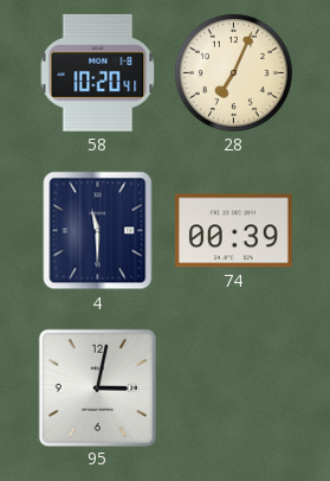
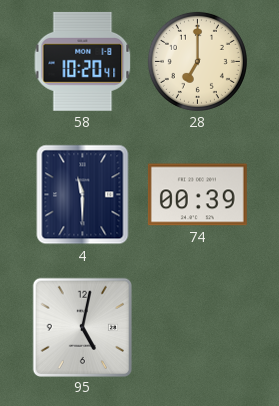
28: 7:04 -> 7:00 (197, 61)
95: 3:02 -> 5:02 (82, 327)
